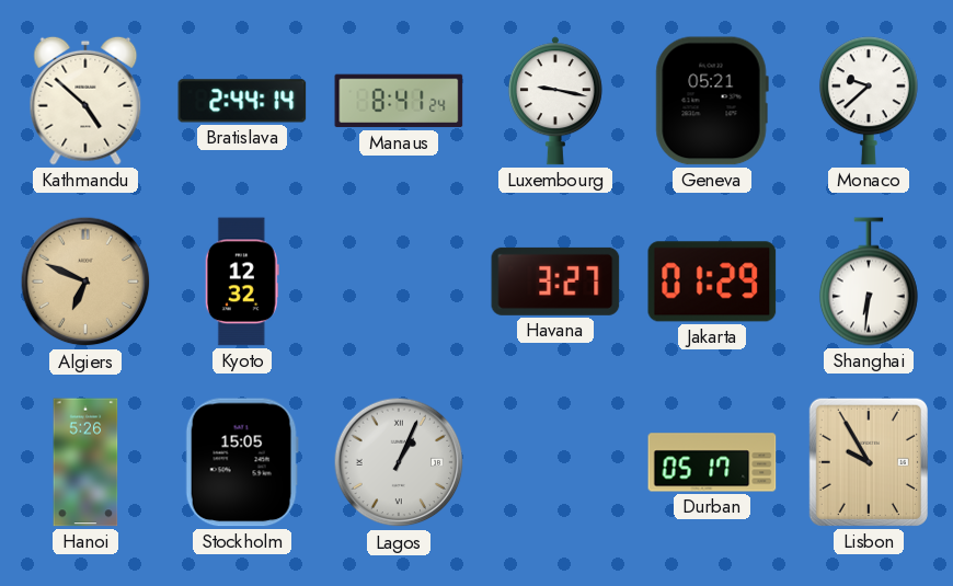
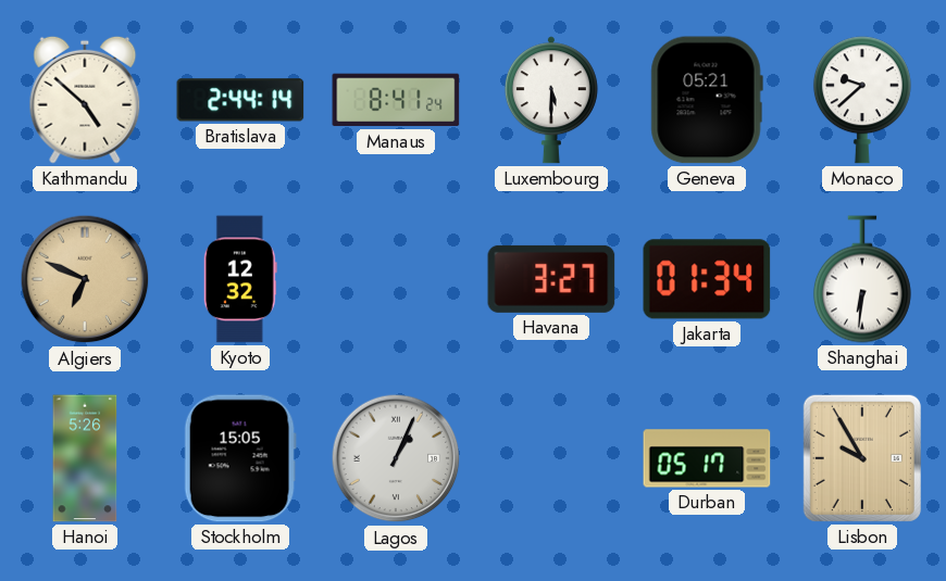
Luxembourg: 9:17 -> 5:30 (551, 100)
Jakarta: 01:29 -> 01:34 (707, 279)
